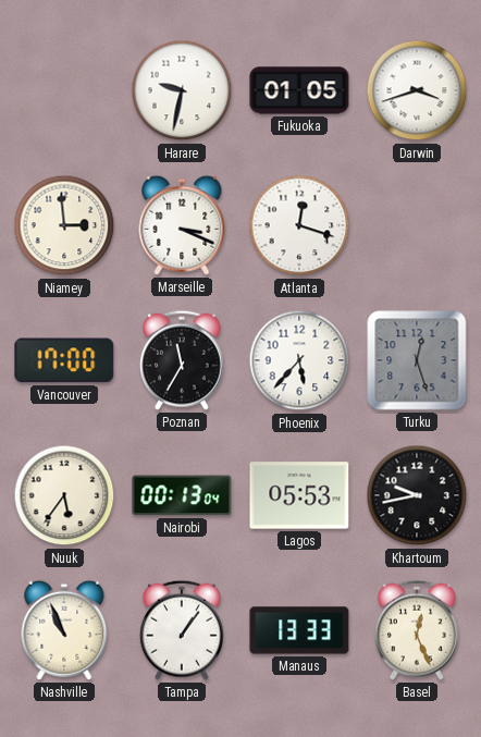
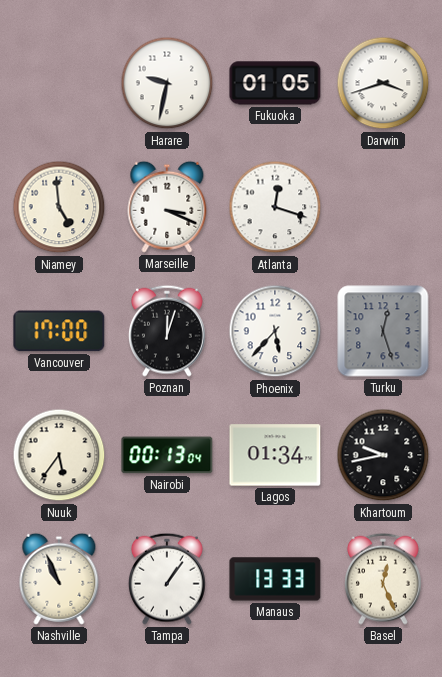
Niamey: 2:59 -> 4:59 (59, 207)
Poznan: 11:35 -> 12:03 (167, 331)
Lagos: 05:53 -> 01:34 (275, 455)
